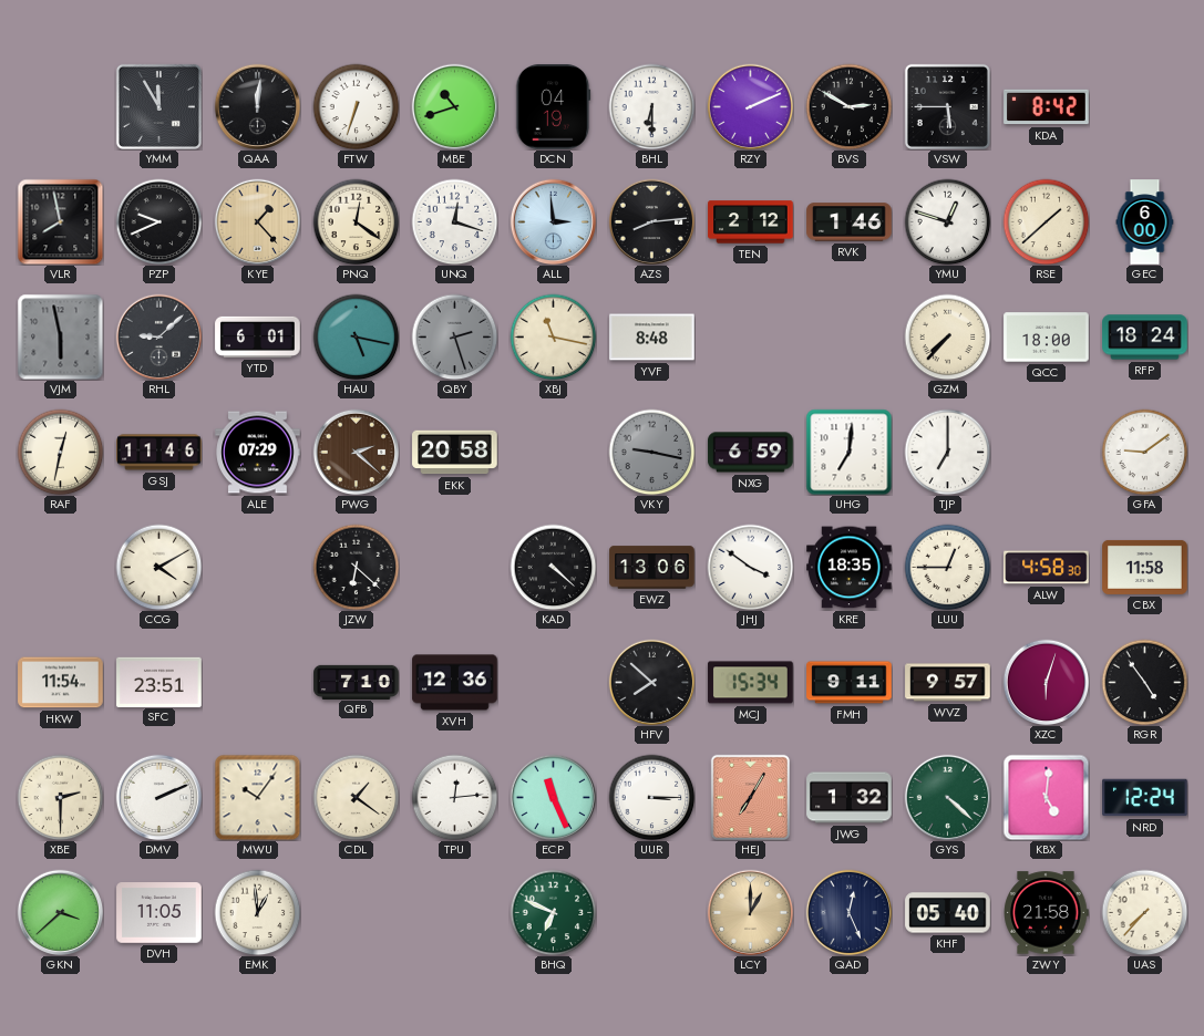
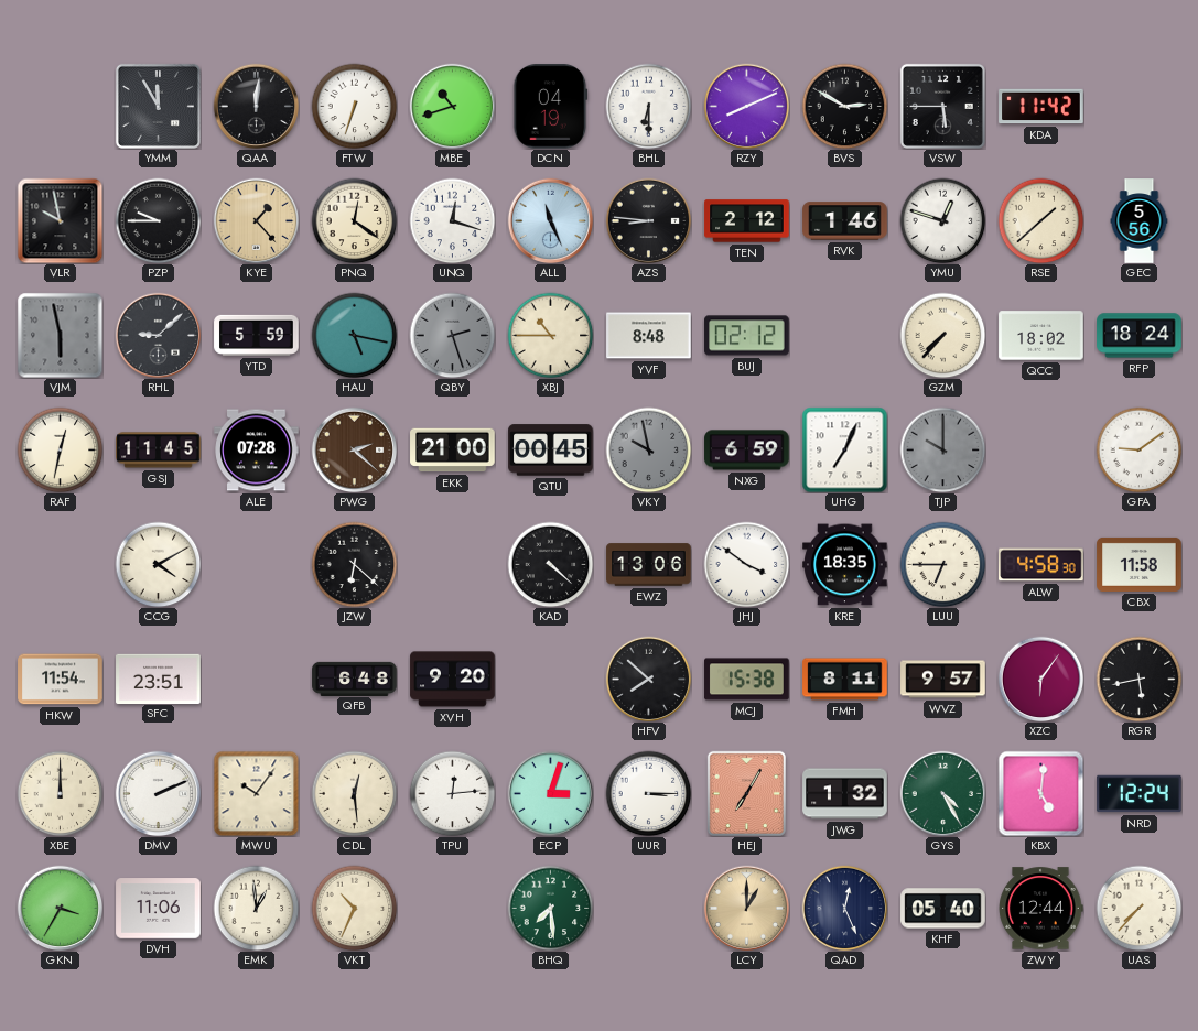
RZY: 2:11 -> 8:11 (746, 106)
KDA: 8:42 -> 11:42 (1041, 107)
VLR: 7:58 -> 9:58 (60, 220)
PZP: 9:41 -> 9:45 (158, 220)
ALL: 2:59 -> 11:26 (550, 220)
AZS: 8:14 -> 8:46 (648, 220)
GEC: 6:00 -> 5:56 (1140, 221)
YTD: 6:01 -> 5:59 (257, 335)
XBJ: 11:17 -> 10:45 (550, 335)
BUJ: none -> 02:12 (747, 336)
QCC: 18:00 -> 18:02 (1041, 336)
GSJ: 11:46 -> 11:45 (159, 451)
ALE: 07:29 -> 07:28 (257, 451)
EKK: 20:58 -> 21:00 (453, 451)
QTU: none -> 00:45 (551, 451)
VKY: 9:17 -> 9:58 (648, 449)
UHG: 7:01 -> 7:04 (844, 449)
TJP: 7:00 -> 10:00 (942, 449)
TJP dial: white -> grey (942, 449)
LUU: 12:45 -> 6:45 (942, 564)
QFB: 7:10 -> 6:48 (355, 679)
XVH: 12:36 -> 9:20 (453, 680)
MCJ: 15:34 -> 15:38 (747, 680)
FMH: 9:11 -> 8:11 (845, 680)
XZC: 6:03 -> 6:06 (1040, 679)
RGR: 4:54 -> 5:43 (1138, 679)
XBE: 2:30 -> 12:00 (60, 793)
CDL: 1:21 -> 12:29 (354, 793)
ECP: 11:26 -> 3:03 (550, 793)
GYS: 4:22 -> 4:25 (942, 793)
GKN: 3:38 -> 3:35 (60, 908)
DVH: 11:05 -> 11:06 (159, 909)
VKT: none -> 10:34 (354, 908)
BHQ: 6:49 -> 7:29 (550, 908)
ZWY: 21:58 -> 12:44 (1040, 909)
